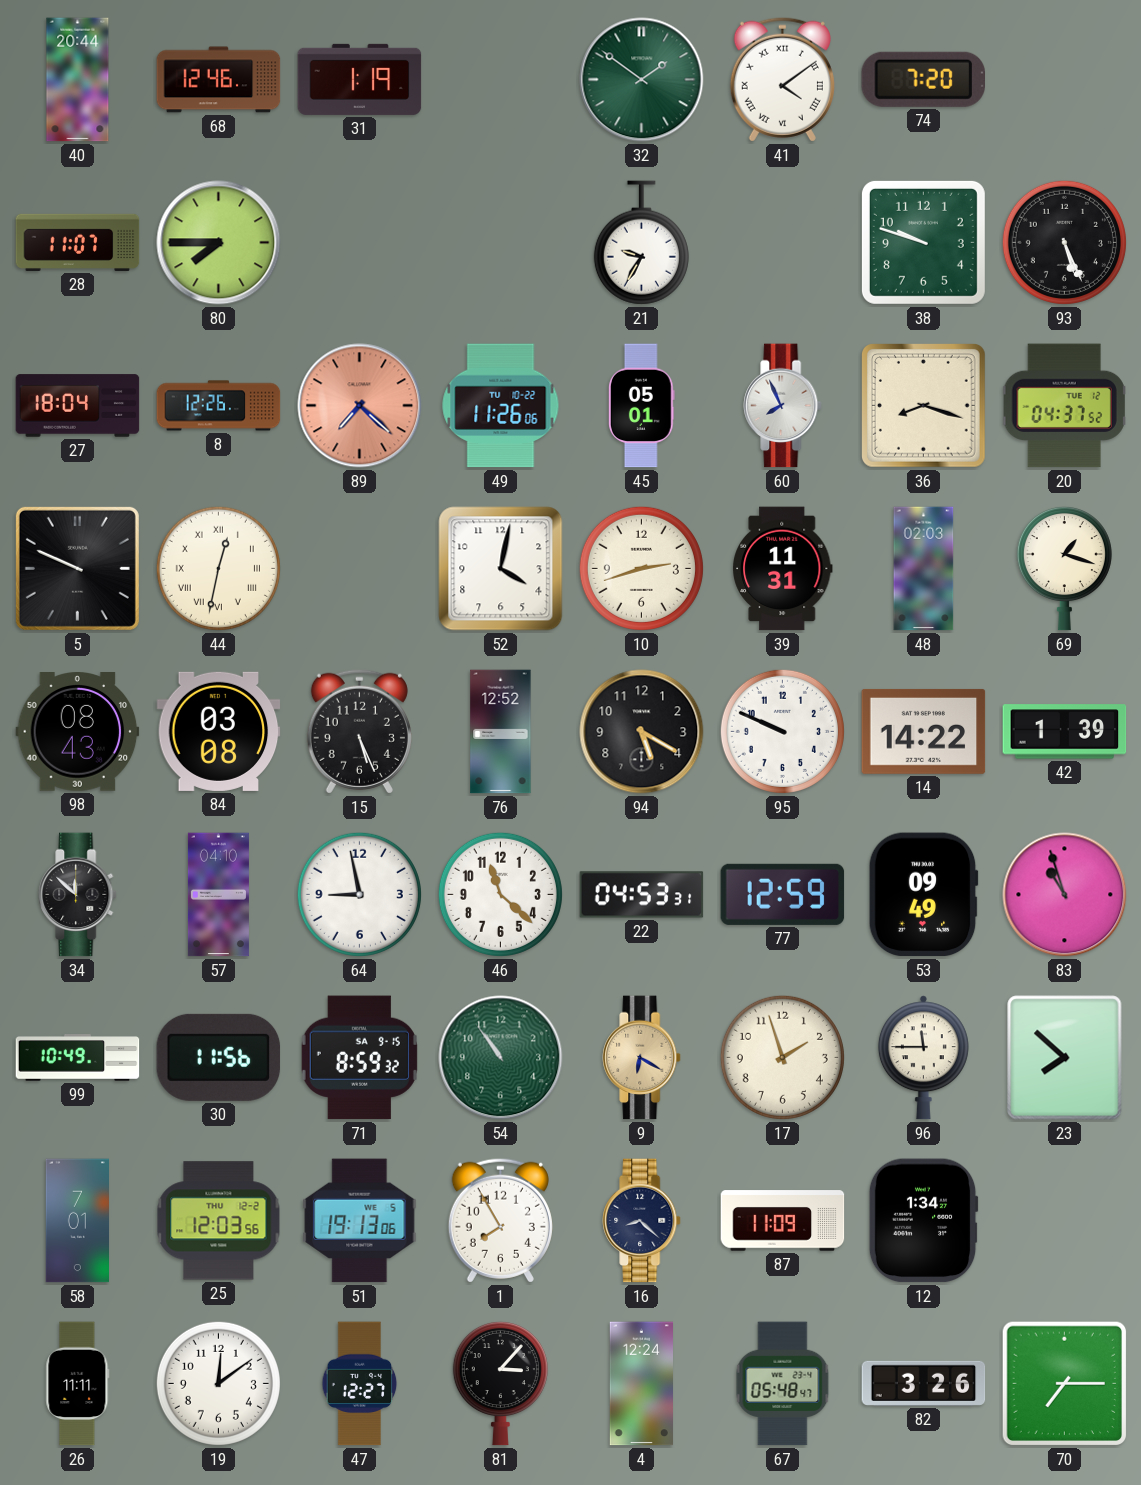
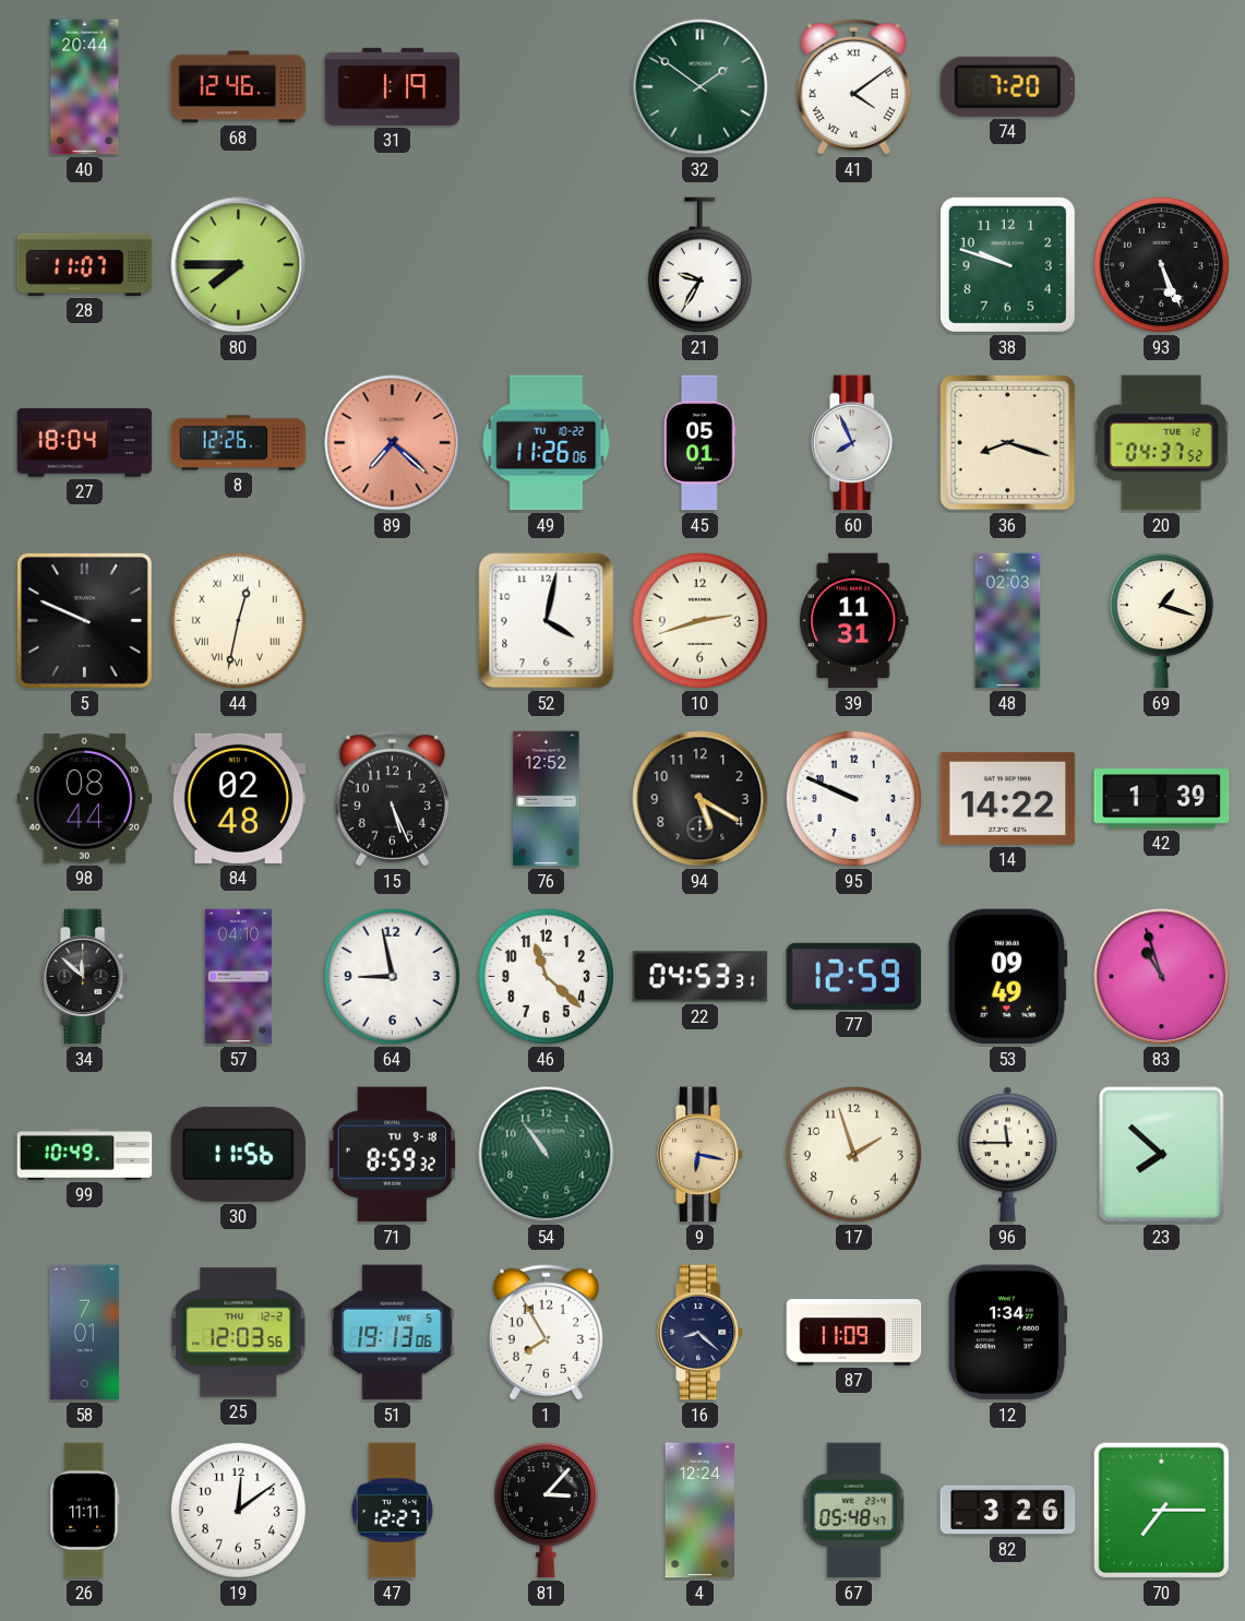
98: 08:43 -> 08:44 (85, 799)
84: 03:08 -> 02:48 (239, 798)
71 date: SA 9-15 -> TU 9-18 (392, 1155)
9: 6:20 -> 6:17 (701, 1155)
